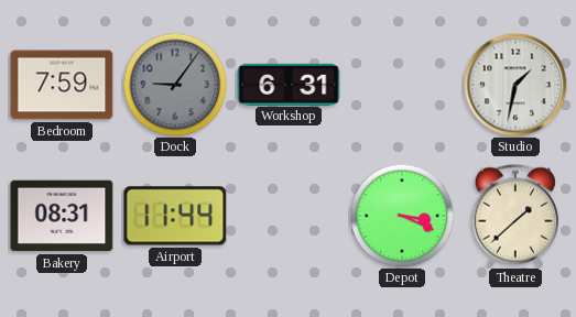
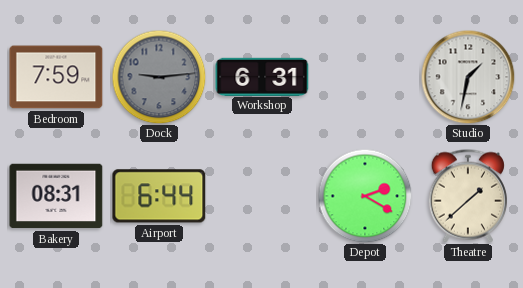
Dock: 9:06 -> 9:14 (159, 77)
Airport: 11:44 -> 6:44 (159, 196)
Depot: 3:19 -> 2:20 (365, 196)
